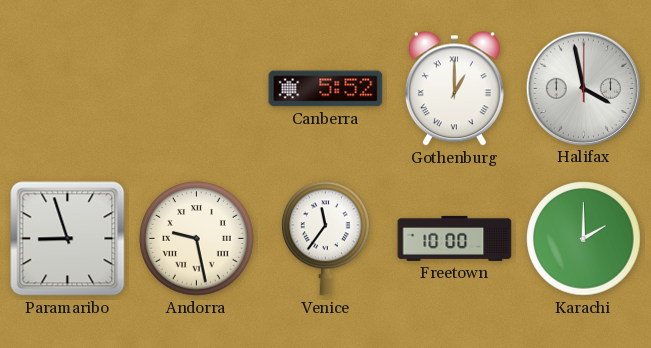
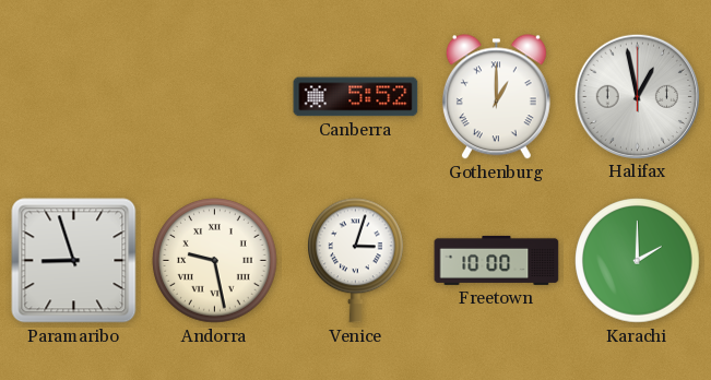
Halifax: 3:58 -> 12:58 (637, 96)
Venice: 11:36 -> 3:03 (356, 261)
